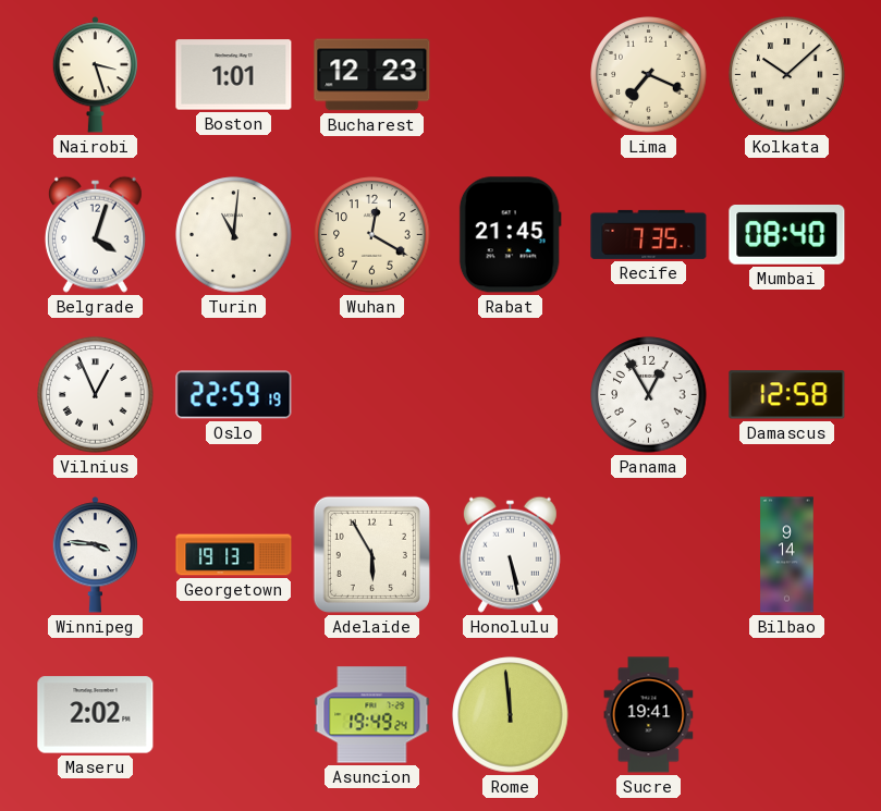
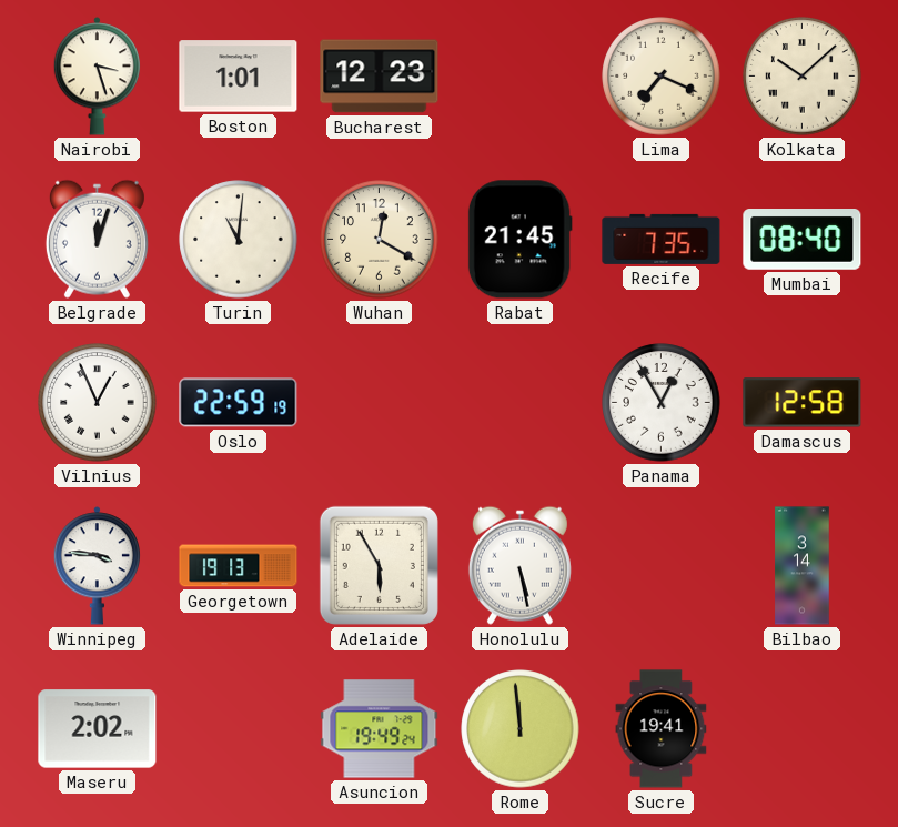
Belgrade: 4:03 -> 12:03 (97, 239)
Bilbao: 9:14 -> 3:14 (803, 566)
